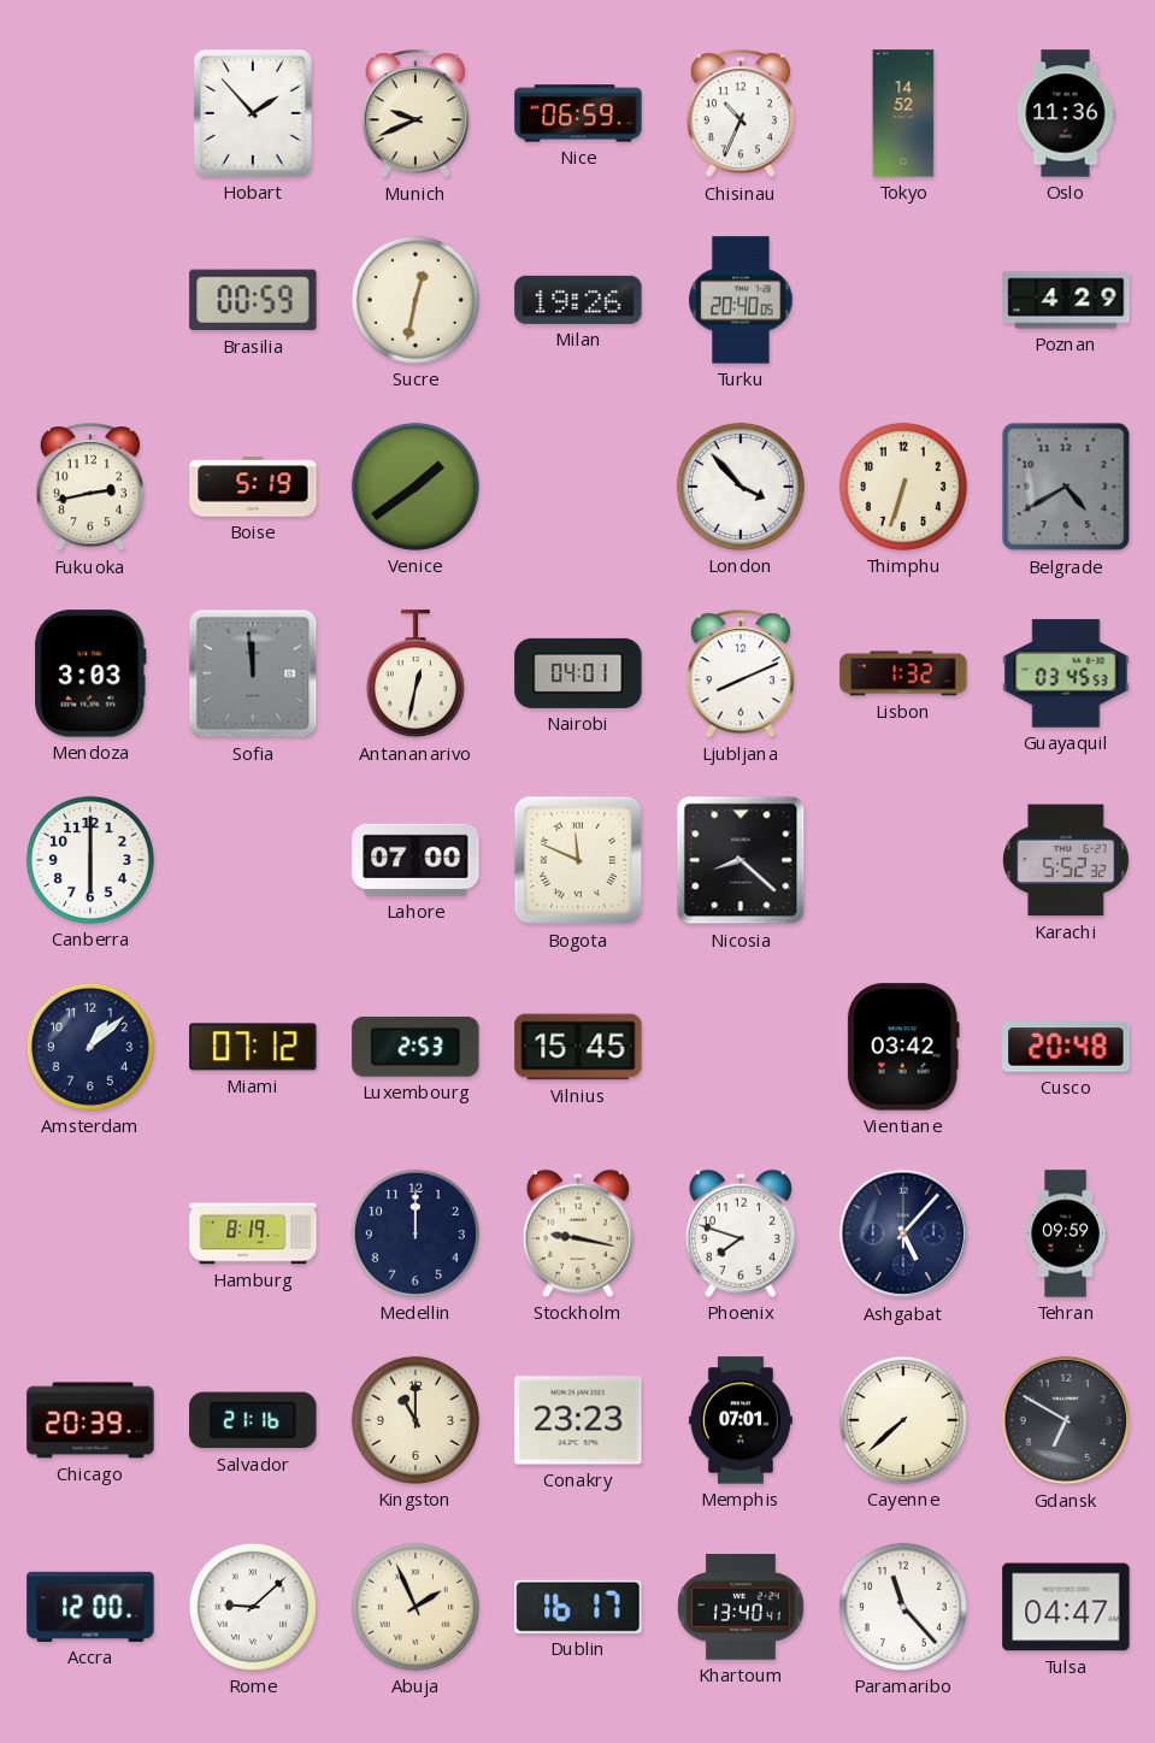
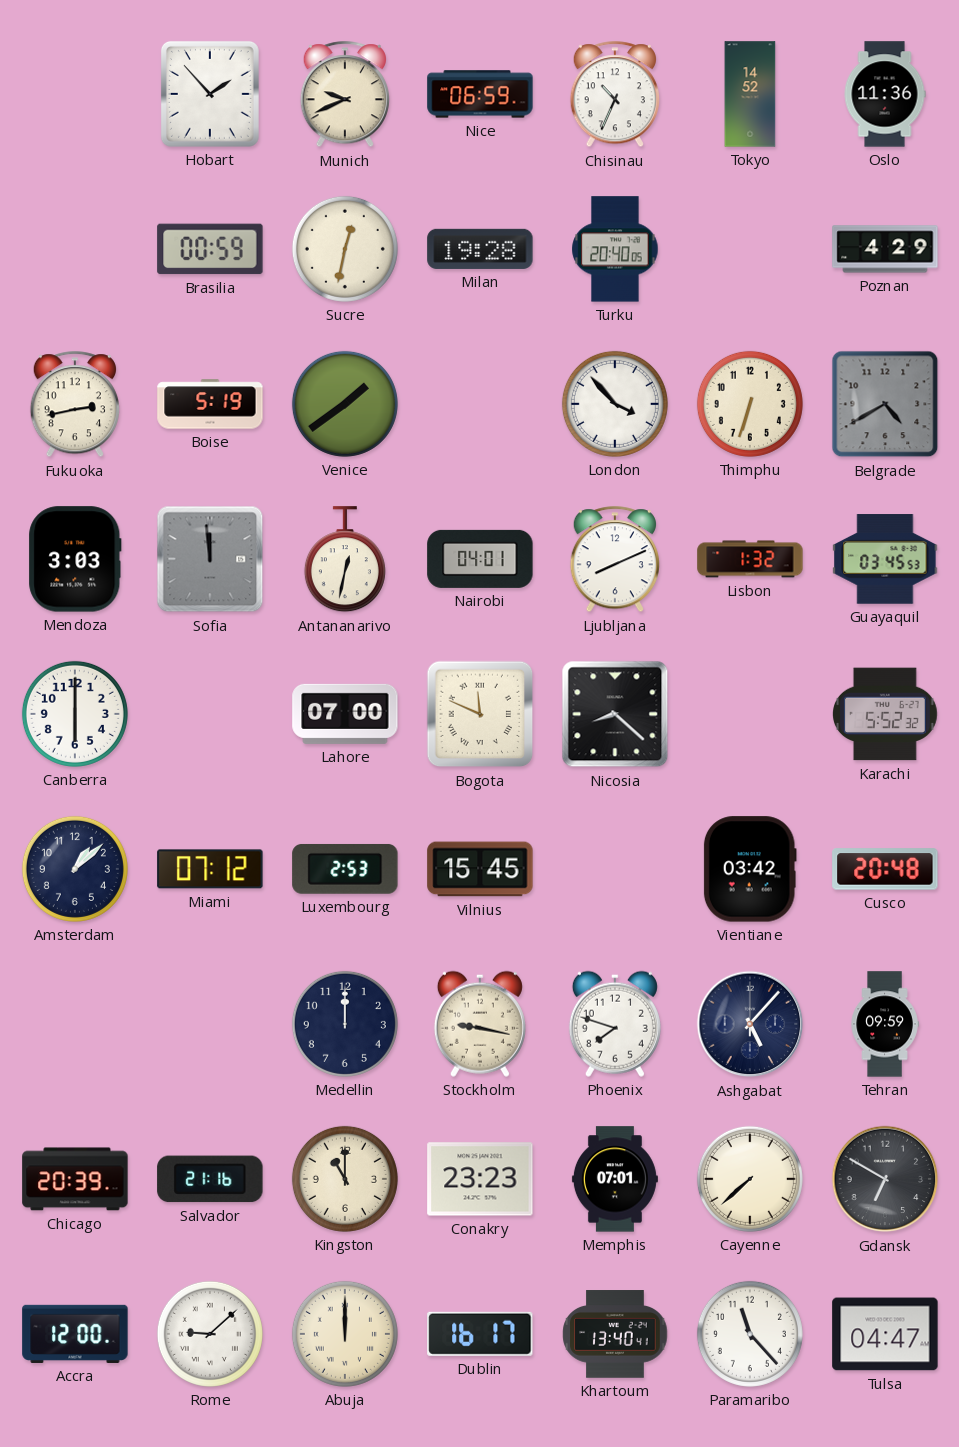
Milan: 19:26 -> 19:28 (480, 249)
Hamburg: 8:19 -> none (253, 1233)
Abuja: 1:56 -> 12:00 (345, 1334)
